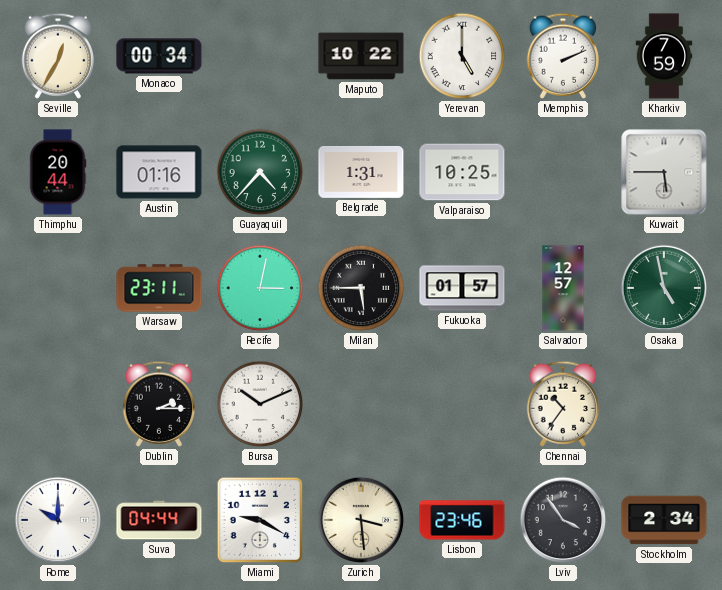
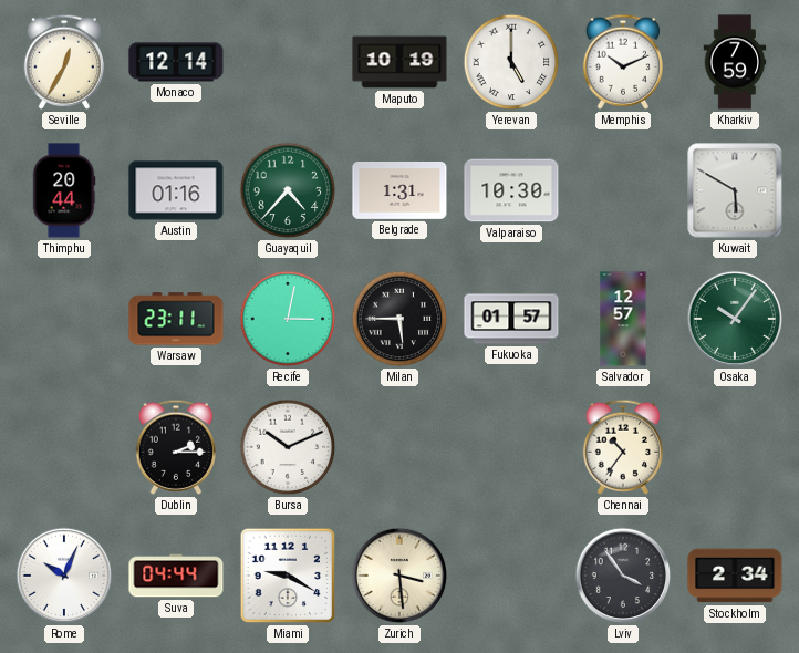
Monaco: 00:34 -> 12:14 (176, 62)
Maputo: 10:22 -> 10:19 (399, 62)
Memphis: 2:11 -> 10:11 (622, 62)
Valparaiso: 10:25 -> 10:30 (511, 190)
Kuwait: 5:45 -> 5:50 (735, 190)
Osaka: 4:58 -> 10:06 (735, 319)
Rome: 10:00 -> 10:04 (64, 576)
Lisbon: 23:46 -> none (462, 520)
